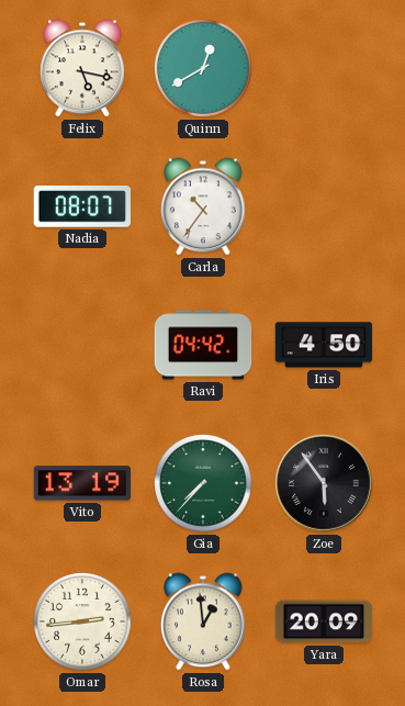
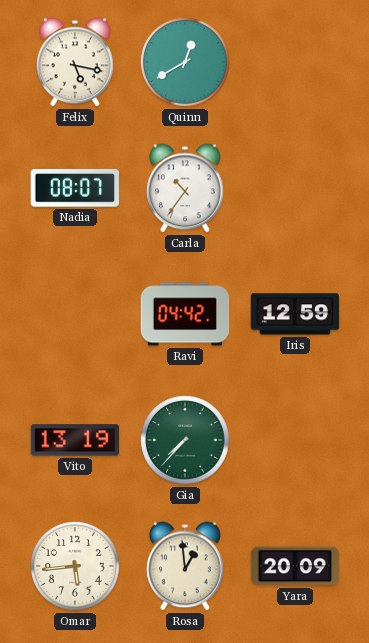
Iris: 4:50 -> 12:59 (295, 314)
Zoe: 5:54 -> none (324, 483)
Omar: 2:44 -> 5:44 (76, 567)
